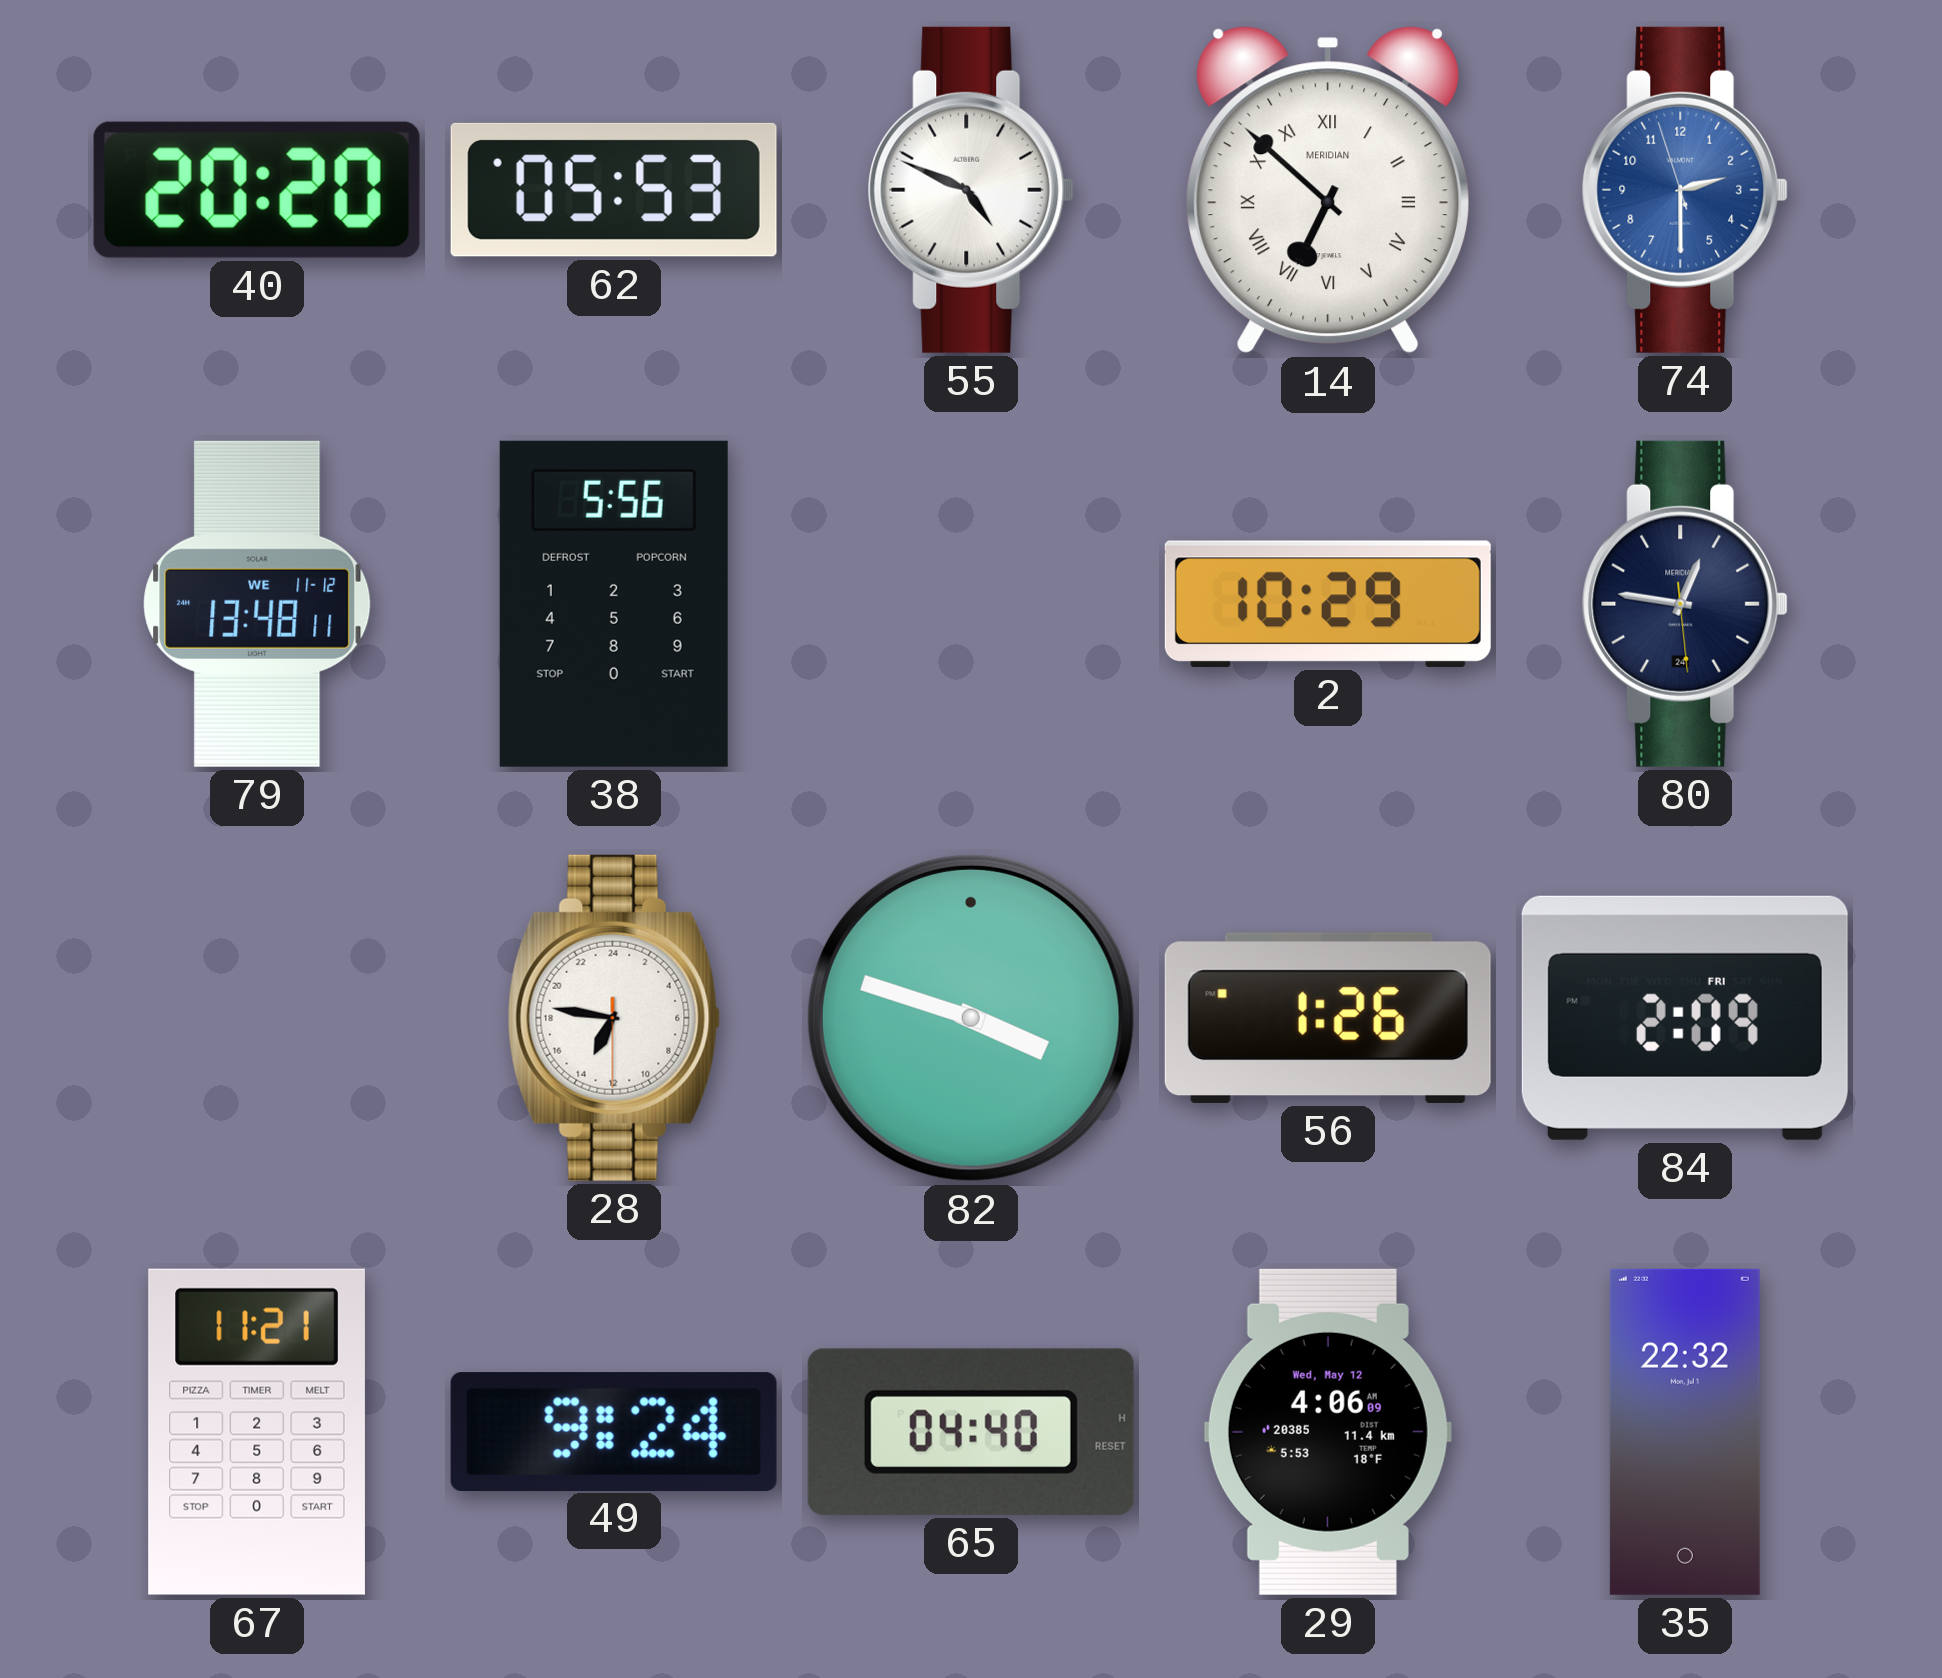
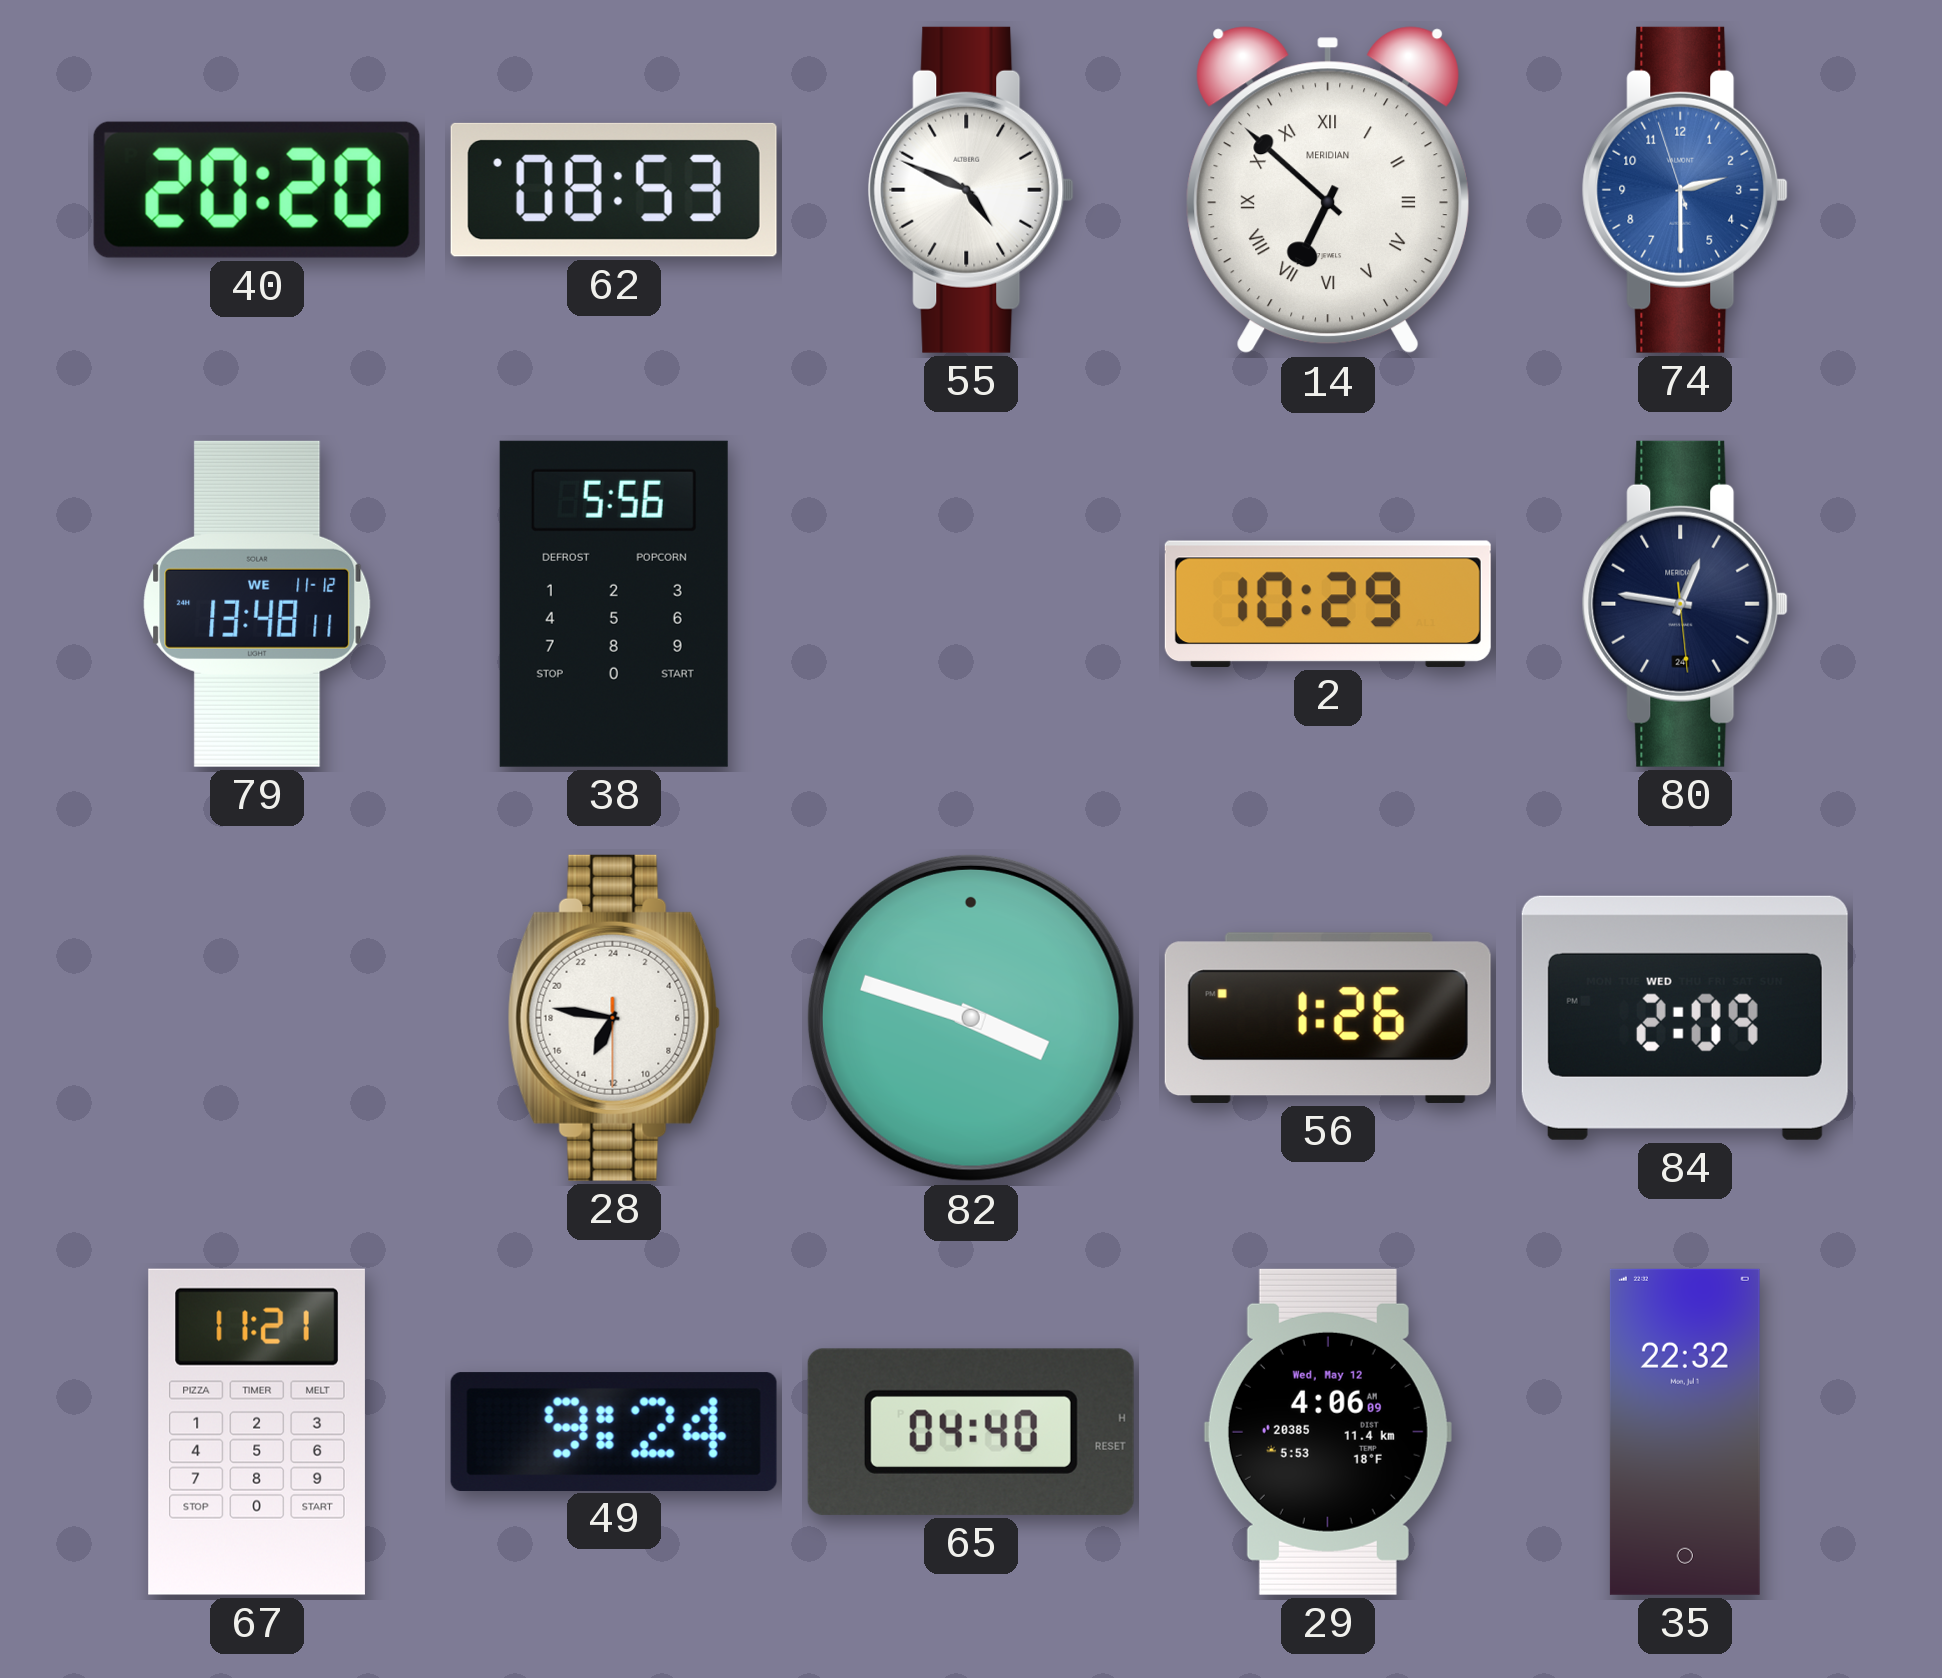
62: 05:53 -> 08:53 (614, 190)
84 date: FRI -> WED (1685, 1018)
